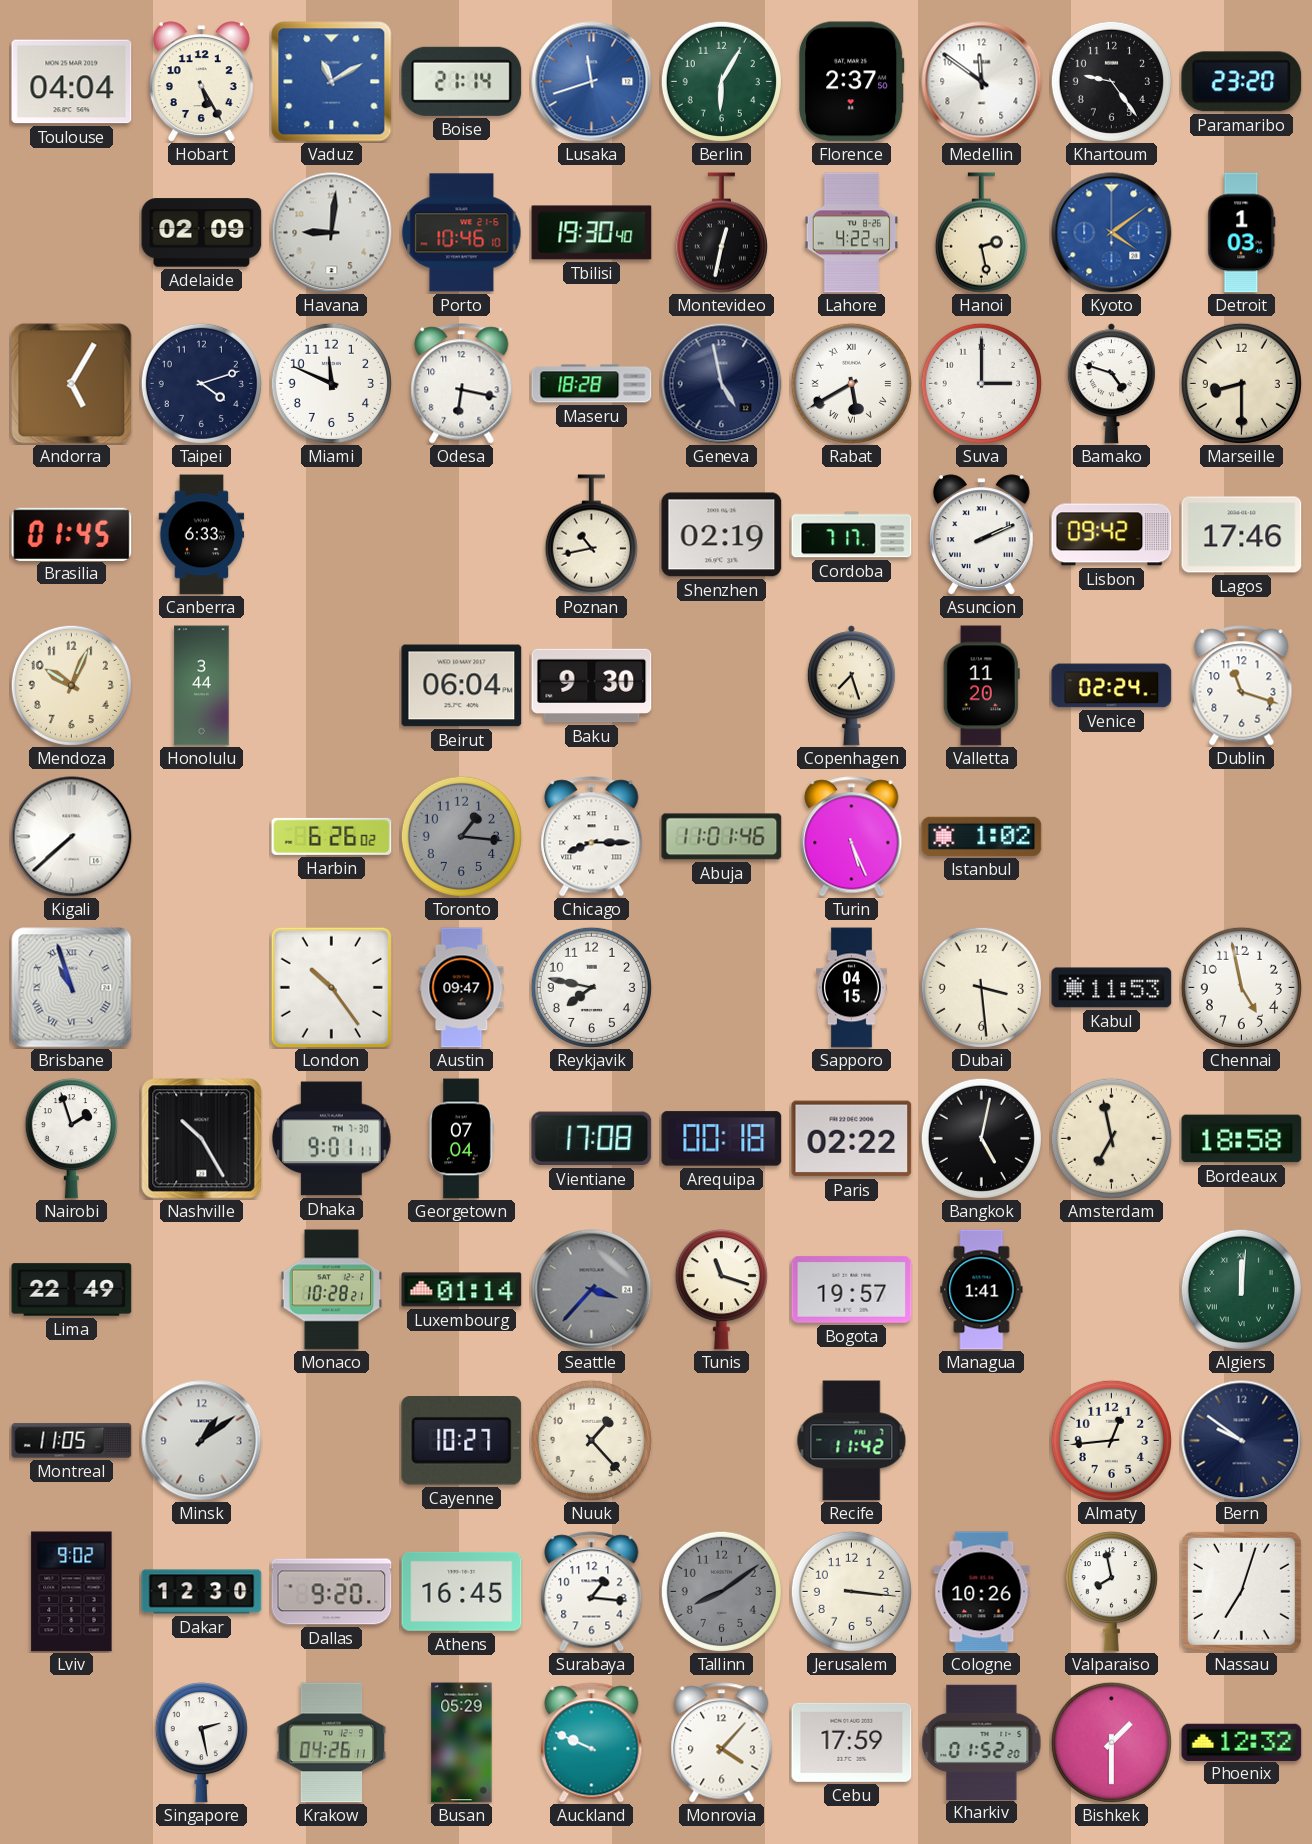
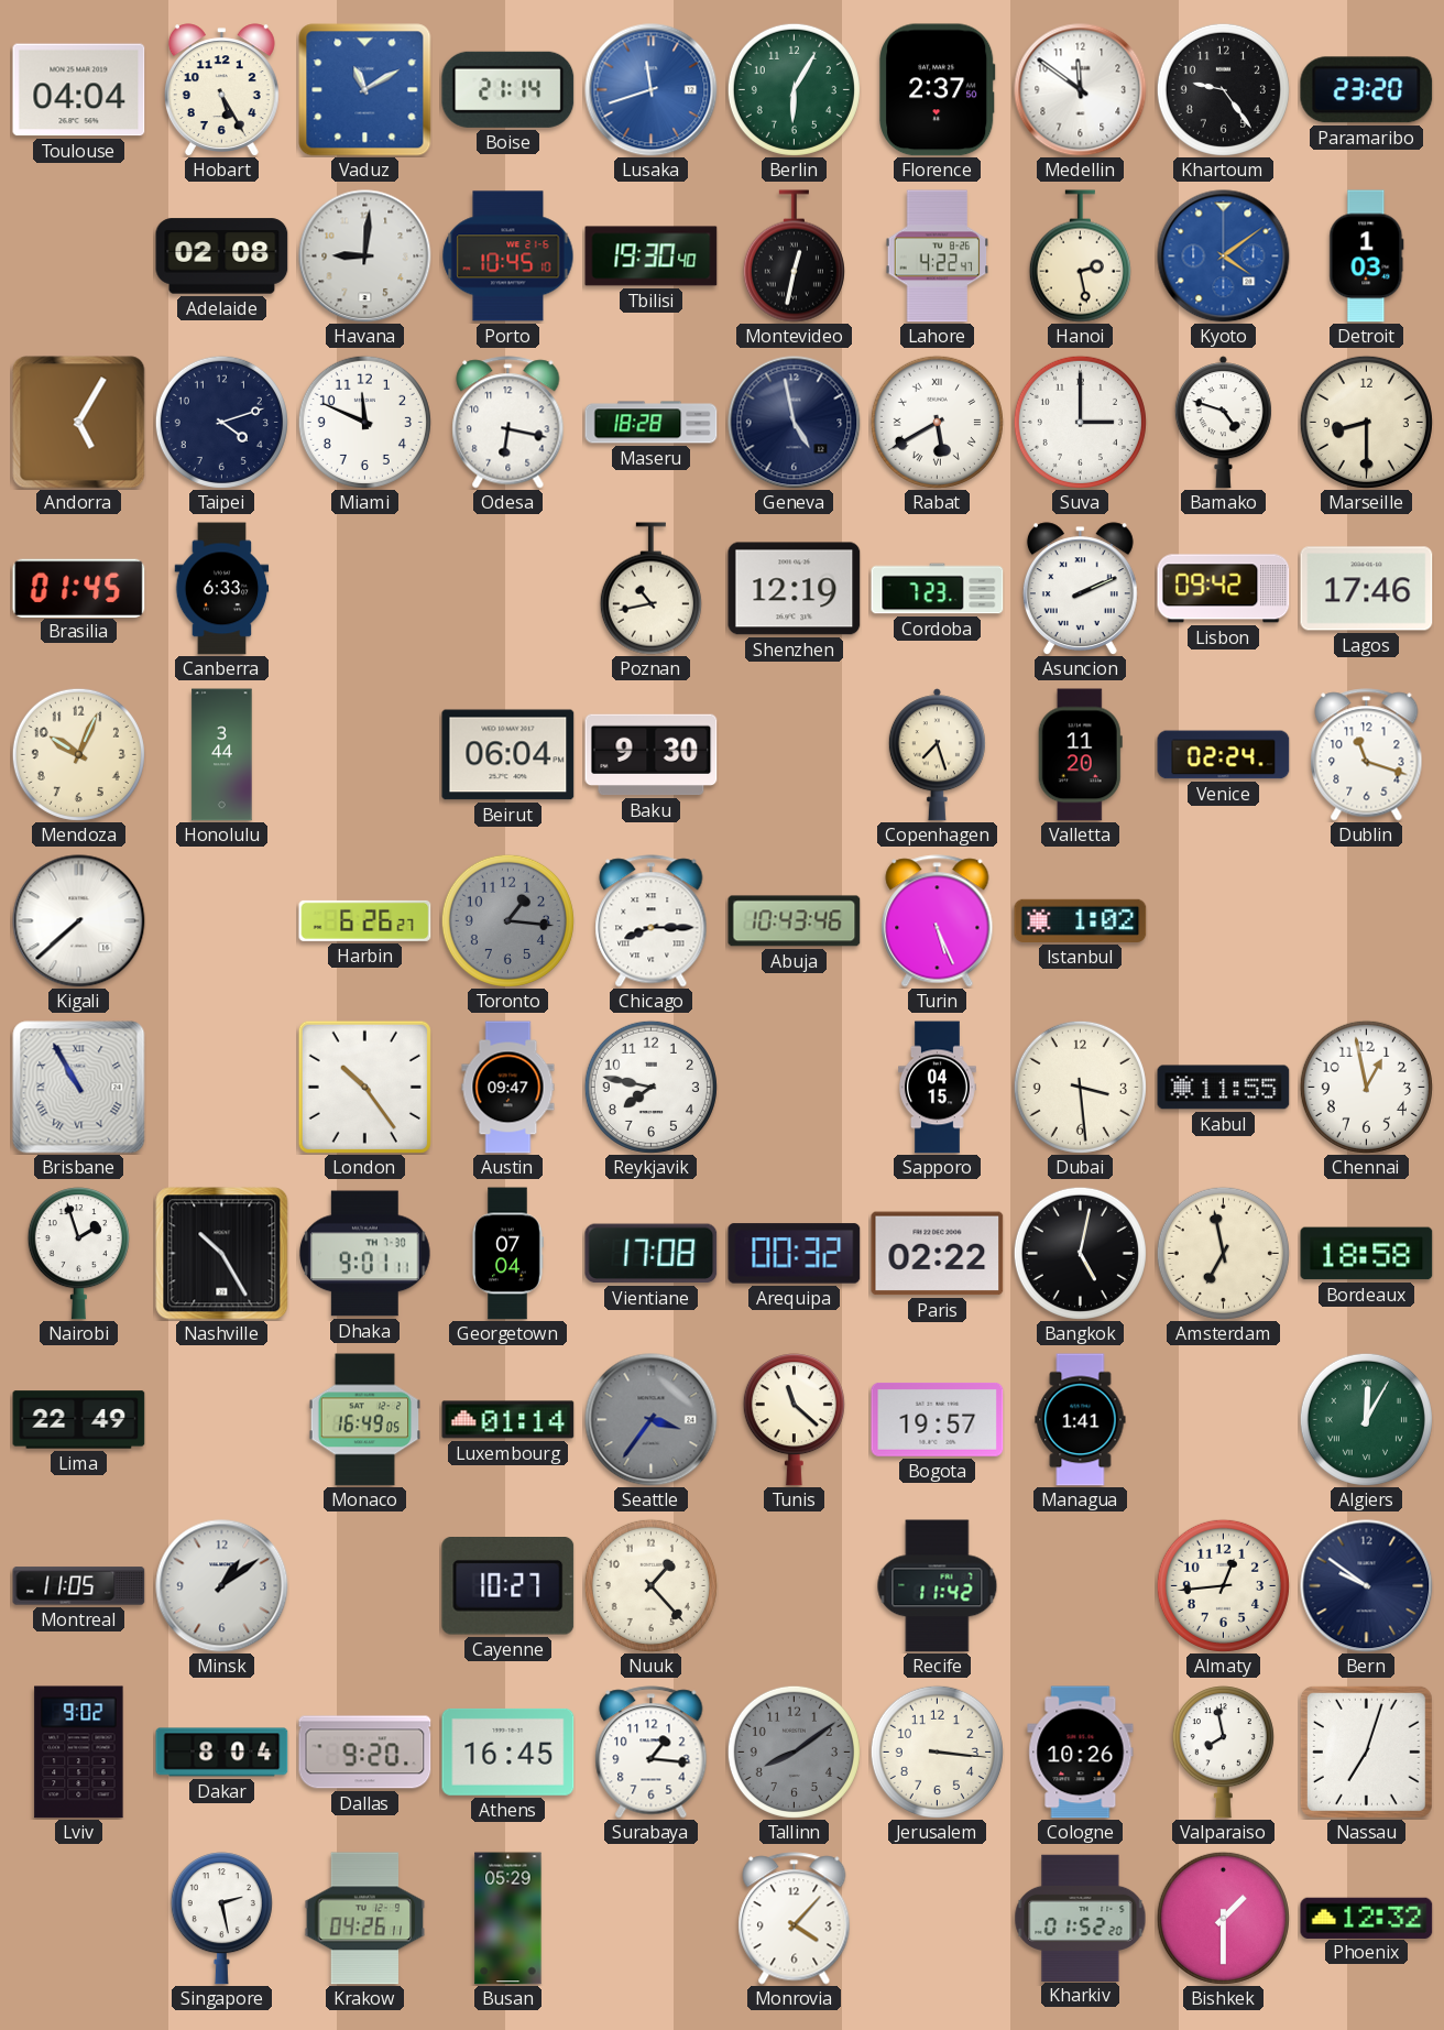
Adelaide: 02:09 -> 02:08 (222, 257)
Porto: 10:46 -> 10:45 (508, 257)
Shenzhen: 02:19 -> 12:19 (795, 589)
Cordoba: 7:17 -> 7:23 (938, 589)
Harbin: 6:26:02 -> 6:26:27 (365, 920)
Abuja: 11:01 -> 10:43 (795, 921)
Brisbane: 10:57 -> 10:55 (79, 1088)
Kabul: 11:53 -> 11:55 (1224, 1088)
Chennai: 4:58 -> 12:58 (1366, 1087)
Arequipa: 00:18 -> 00:32 (795, 1254)
Monaco: 10:28 -> 16:49 (365, 1420)
Seattle: 3:37 -> 3:36 (652, 1420)
Tunis: 11:18 -> 11:22 (794, 1420)
Algiers: 12:01 -> 12:05 (1366, 1419)
Dakar: 12:30 -> 8:04 (222, 1753)
Auckland: 9:49 -> none (592, 1743)
Cebu: 17:59 -> none (852, 1742)
